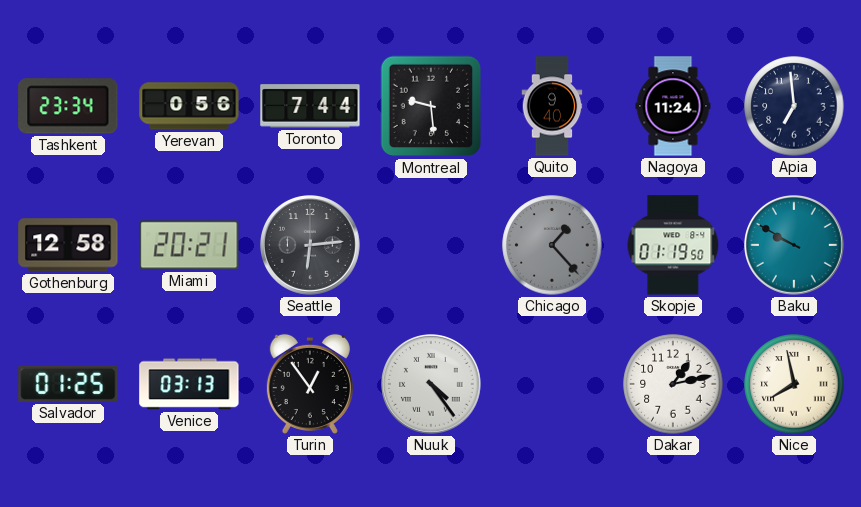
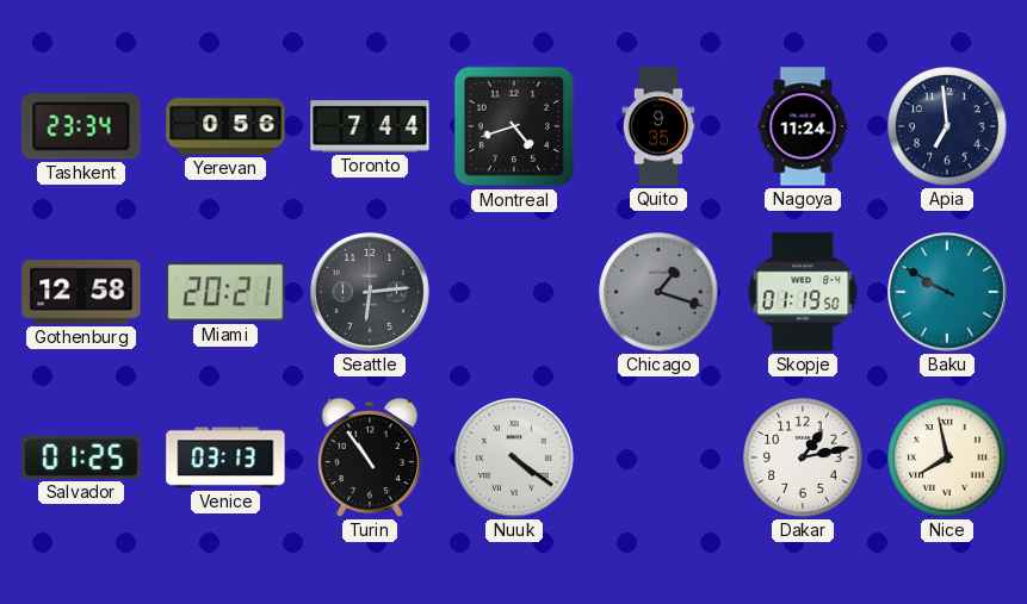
Montreal: 9:29 -> 4:42 (514, 126)
Quito: 9:40 -> 9:35 (658, 126)
Chicago: 1:23 -> 1:18 (658, 292)
Turin: 12:54 -> 10:54 (370, 457)
Nuuk: 4:24 -> 4:21 (515, 459)
